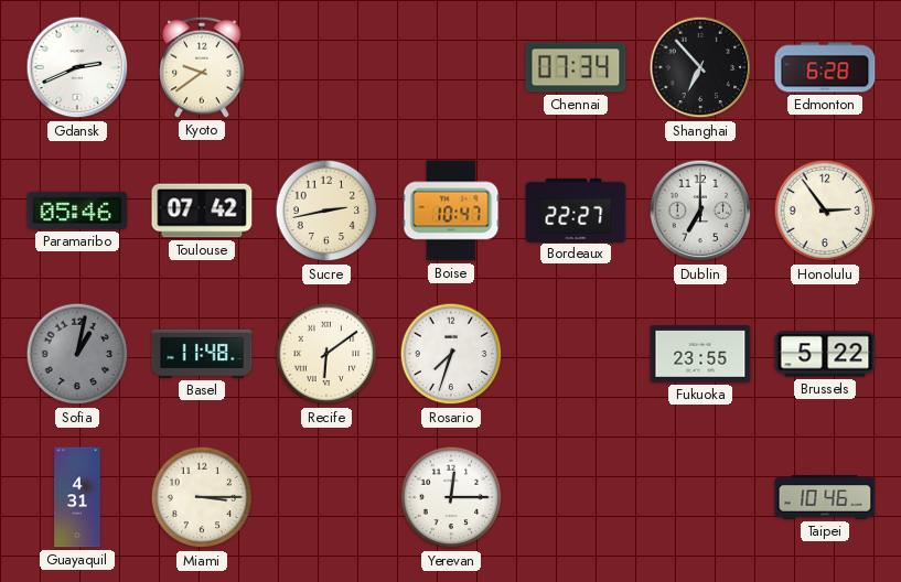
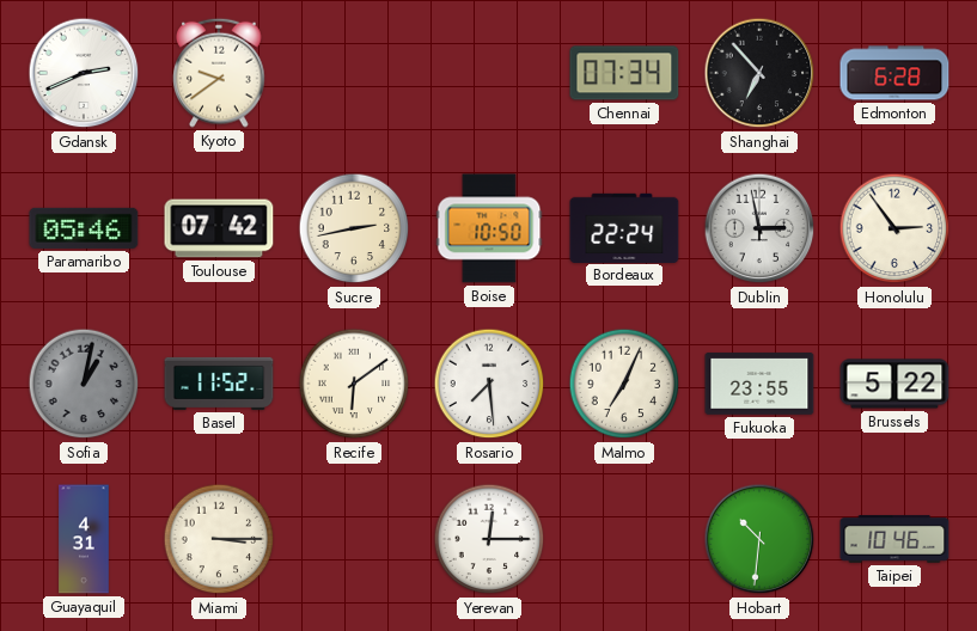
Boise: 10:47 -> 10:50 (489, 228)
Bordeaux: 22:27 -> 22:24 (624, 227)
Dublin: 7:00 -> 2:58 (759, 228)
Basel: 11:48 -> 11:52 (219, 384)
Rosario: 7:33 -> 7:29 (489, 384)
Malmo: none -> 7:04 (624, 384)
Hobart: none -> 10:31 (759, 539)
